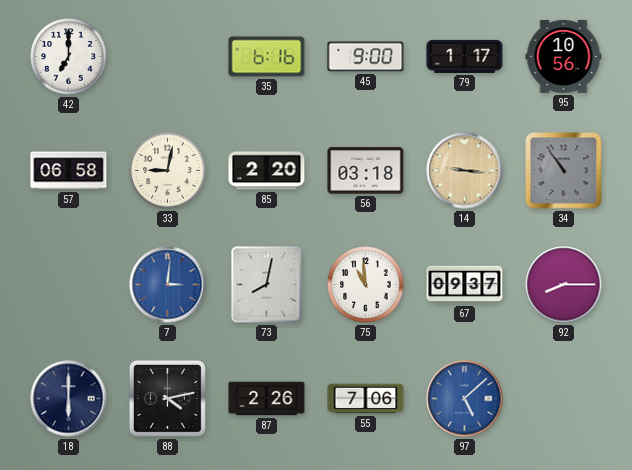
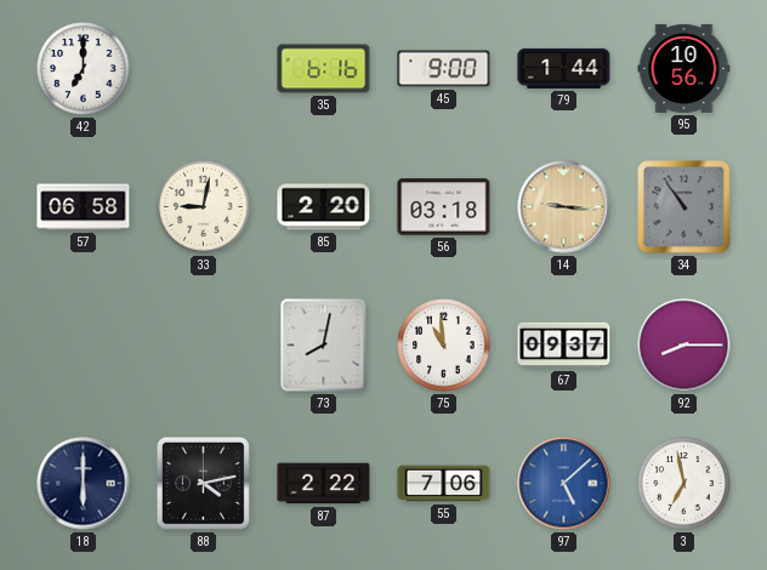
79: 1:17 -> 1:44 (564, 68)
7: 3:01 -> none (168, 285)
87: 2:26 -> 2:22 (324, 484)
3: none -> 6:58 (684, 484)
